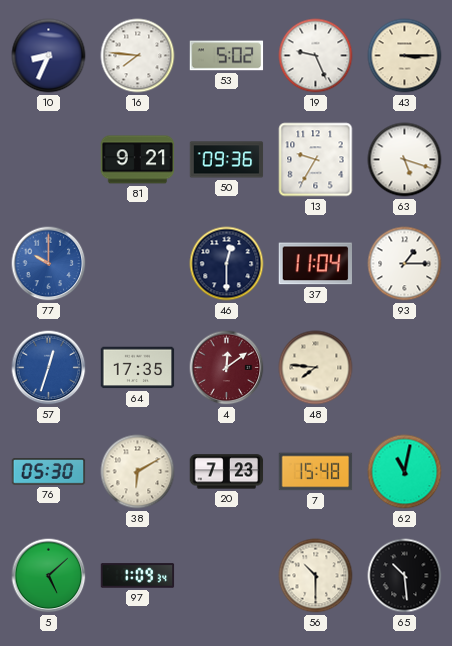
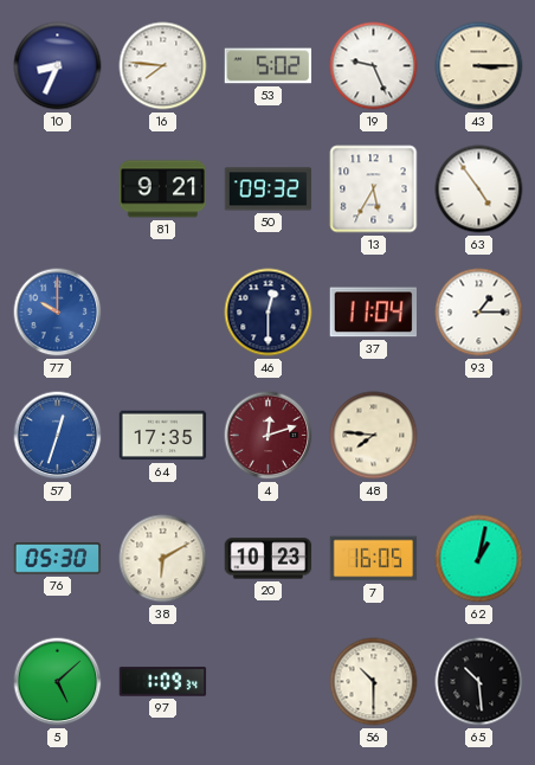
50: 09:36 -> 09:32 (269, 189)
13: 9:35 -> 5:35 (374, 189)
63: 5:18 -> 4:54 (479, 189)
4: 12:09 -> 12:12 (269, 436)
20: 7:23 -> 10:23 (269, 559)
7: 15:48 -> 16:05 (374, 559)
62: 11:02 -> 1:02 (479, 559)
